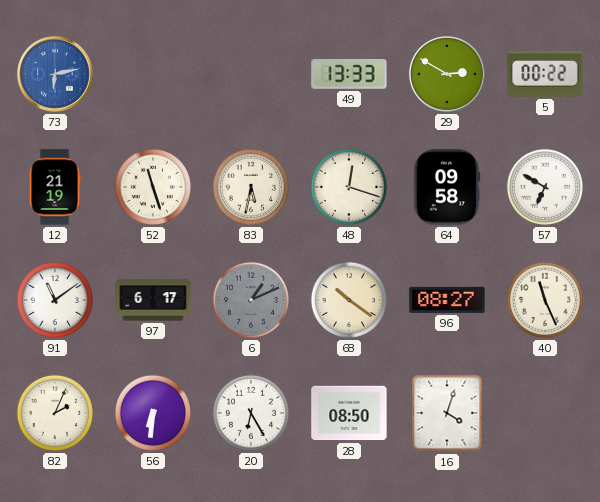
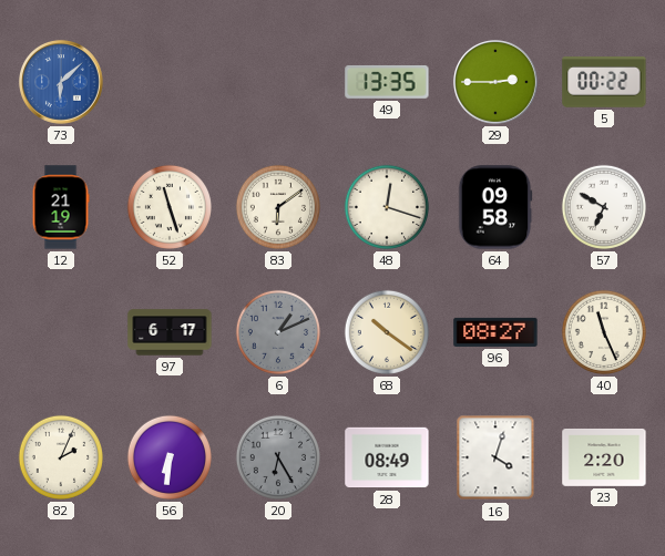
73: 6:13 -> 6:08 (62, 83)
49: 13:33 -> 13:35 (387, 82)
29: 2:50 -> 2:45 (497, 83)
83: 5:32 -> 6:09 (278, 207)
91: 11:09 -> none (55, 300)
20 dial: white -> grey (278, 457)
28: 08:50 -> 08:49 (387, 457)
23: none -> 2:20 (604, 457)
